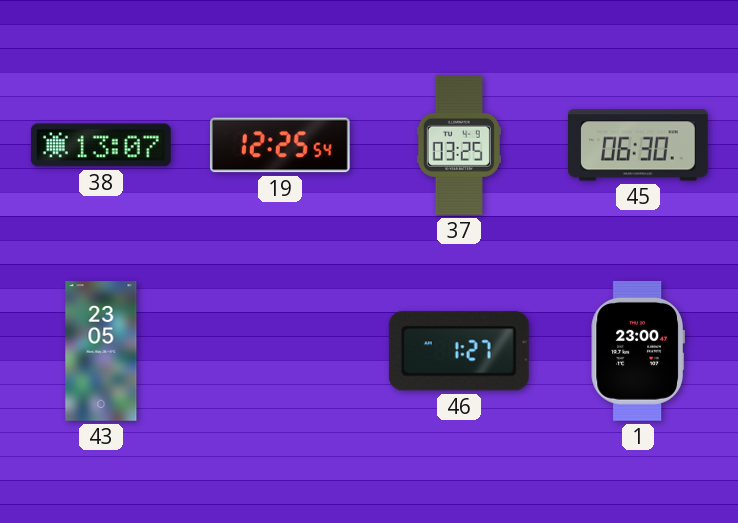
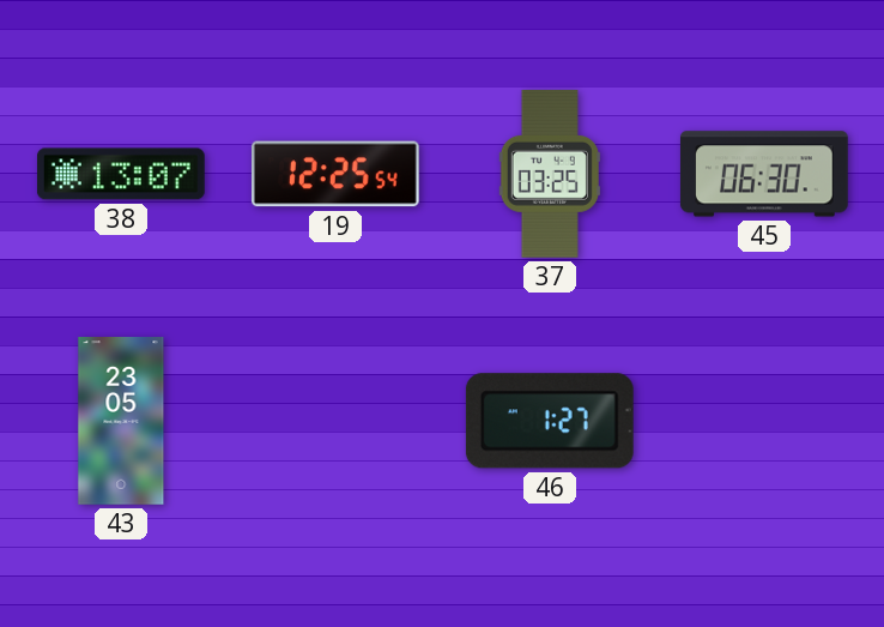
1: 23:00 -> none (638, 351)
